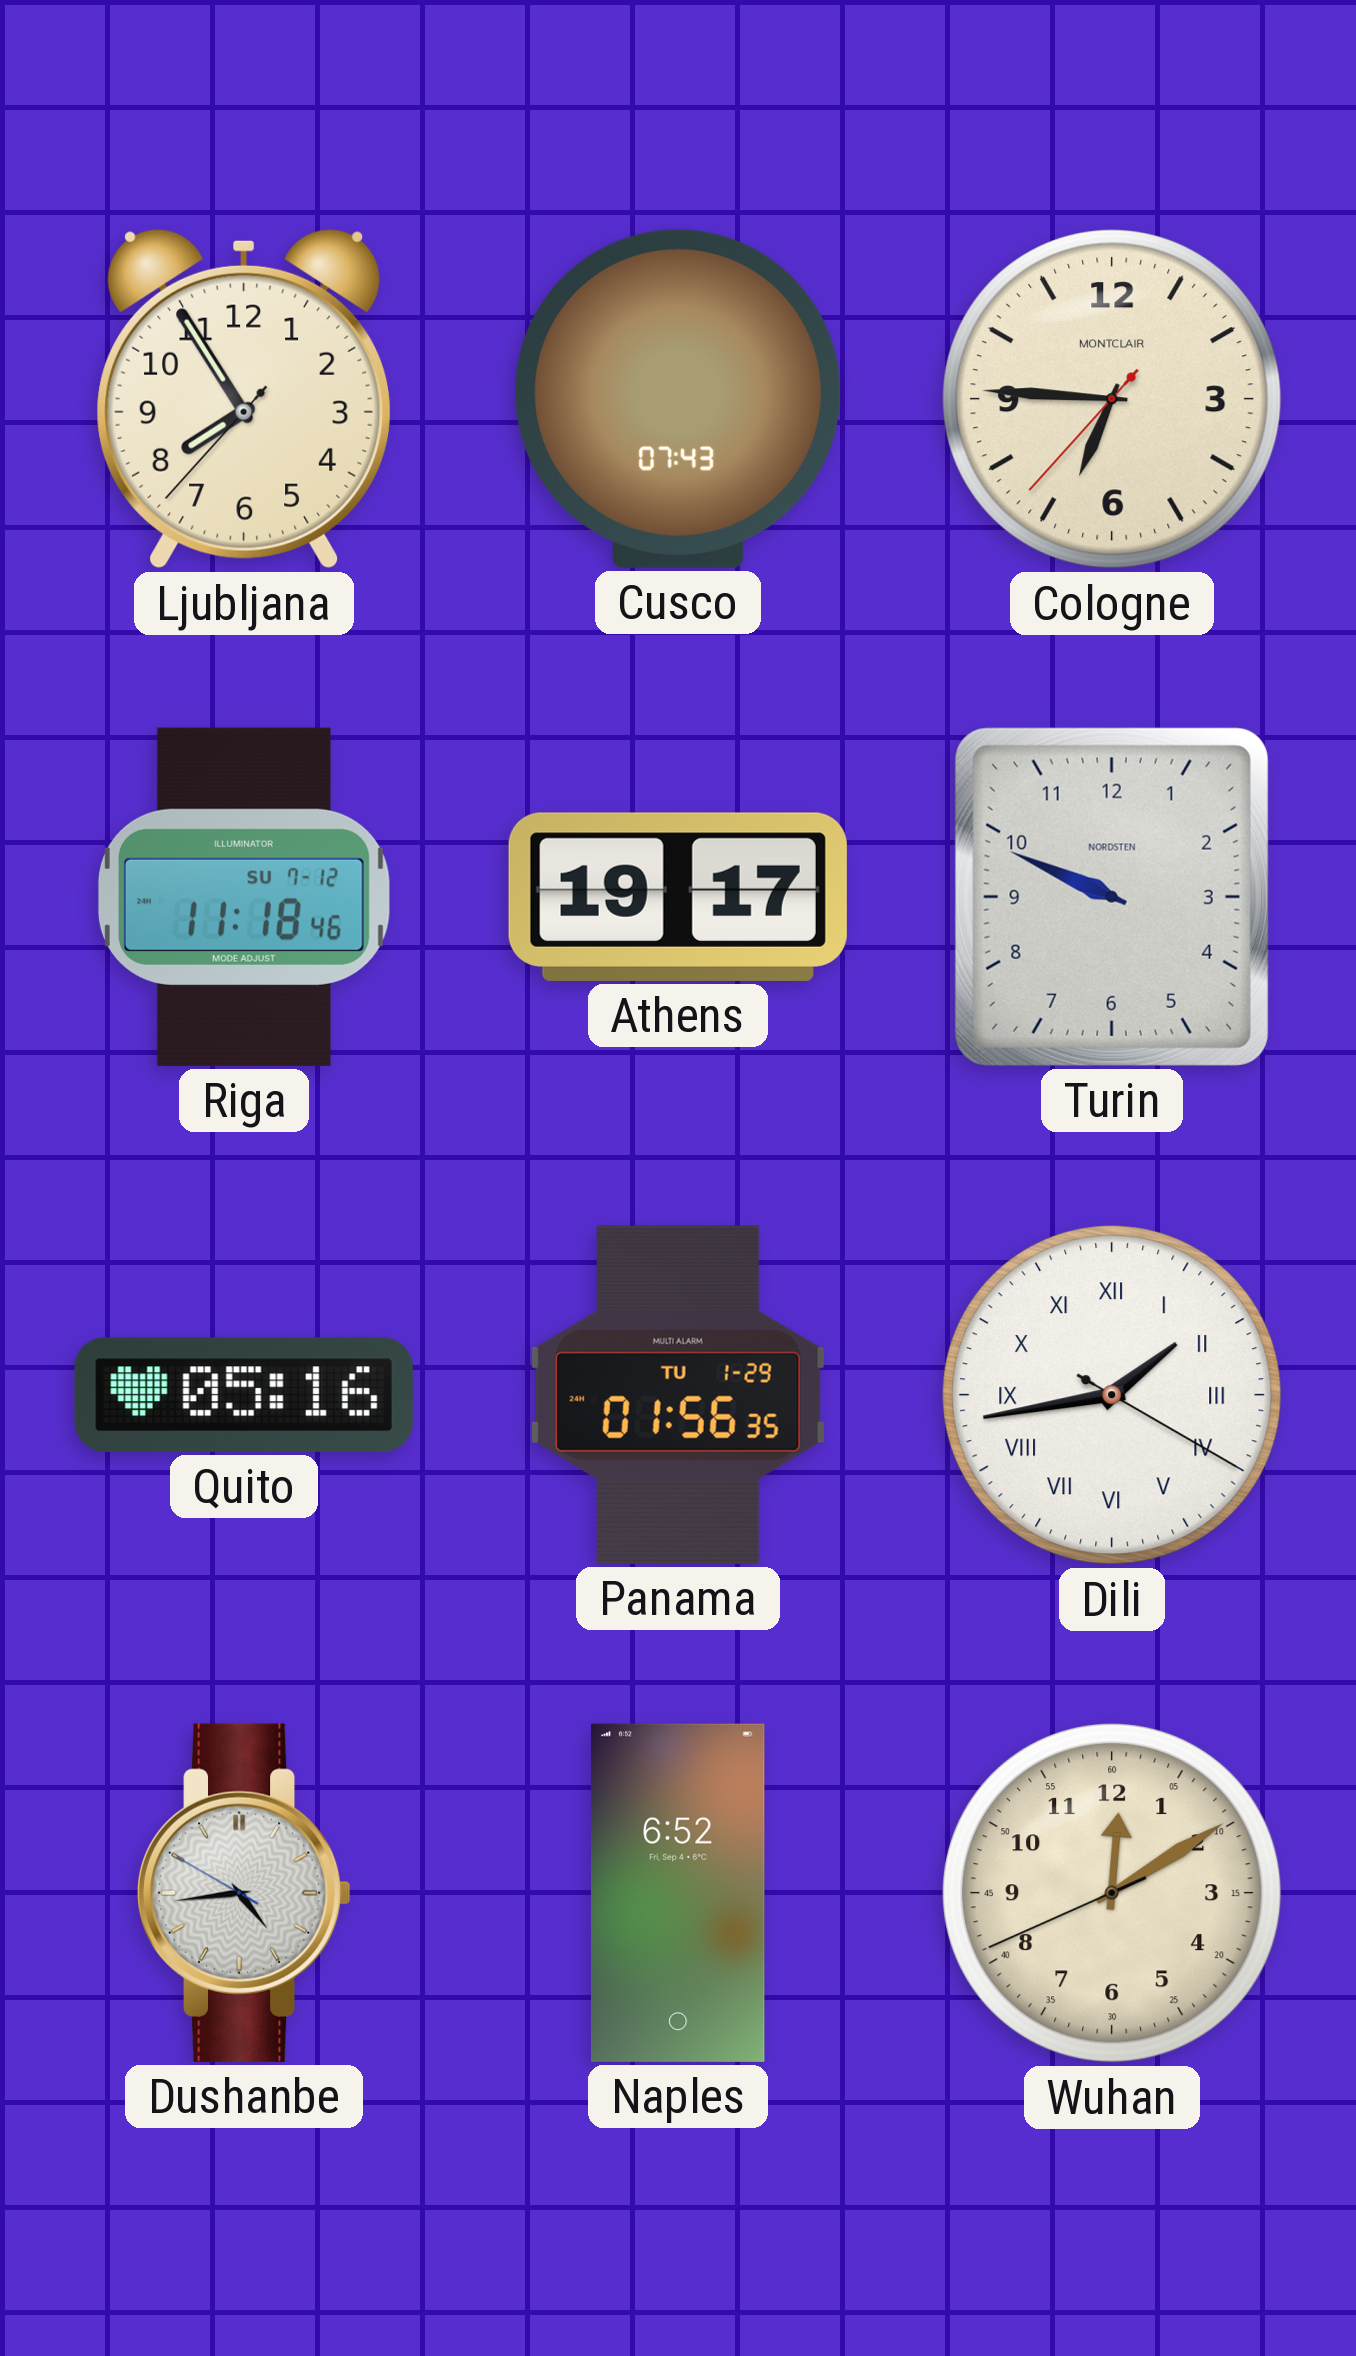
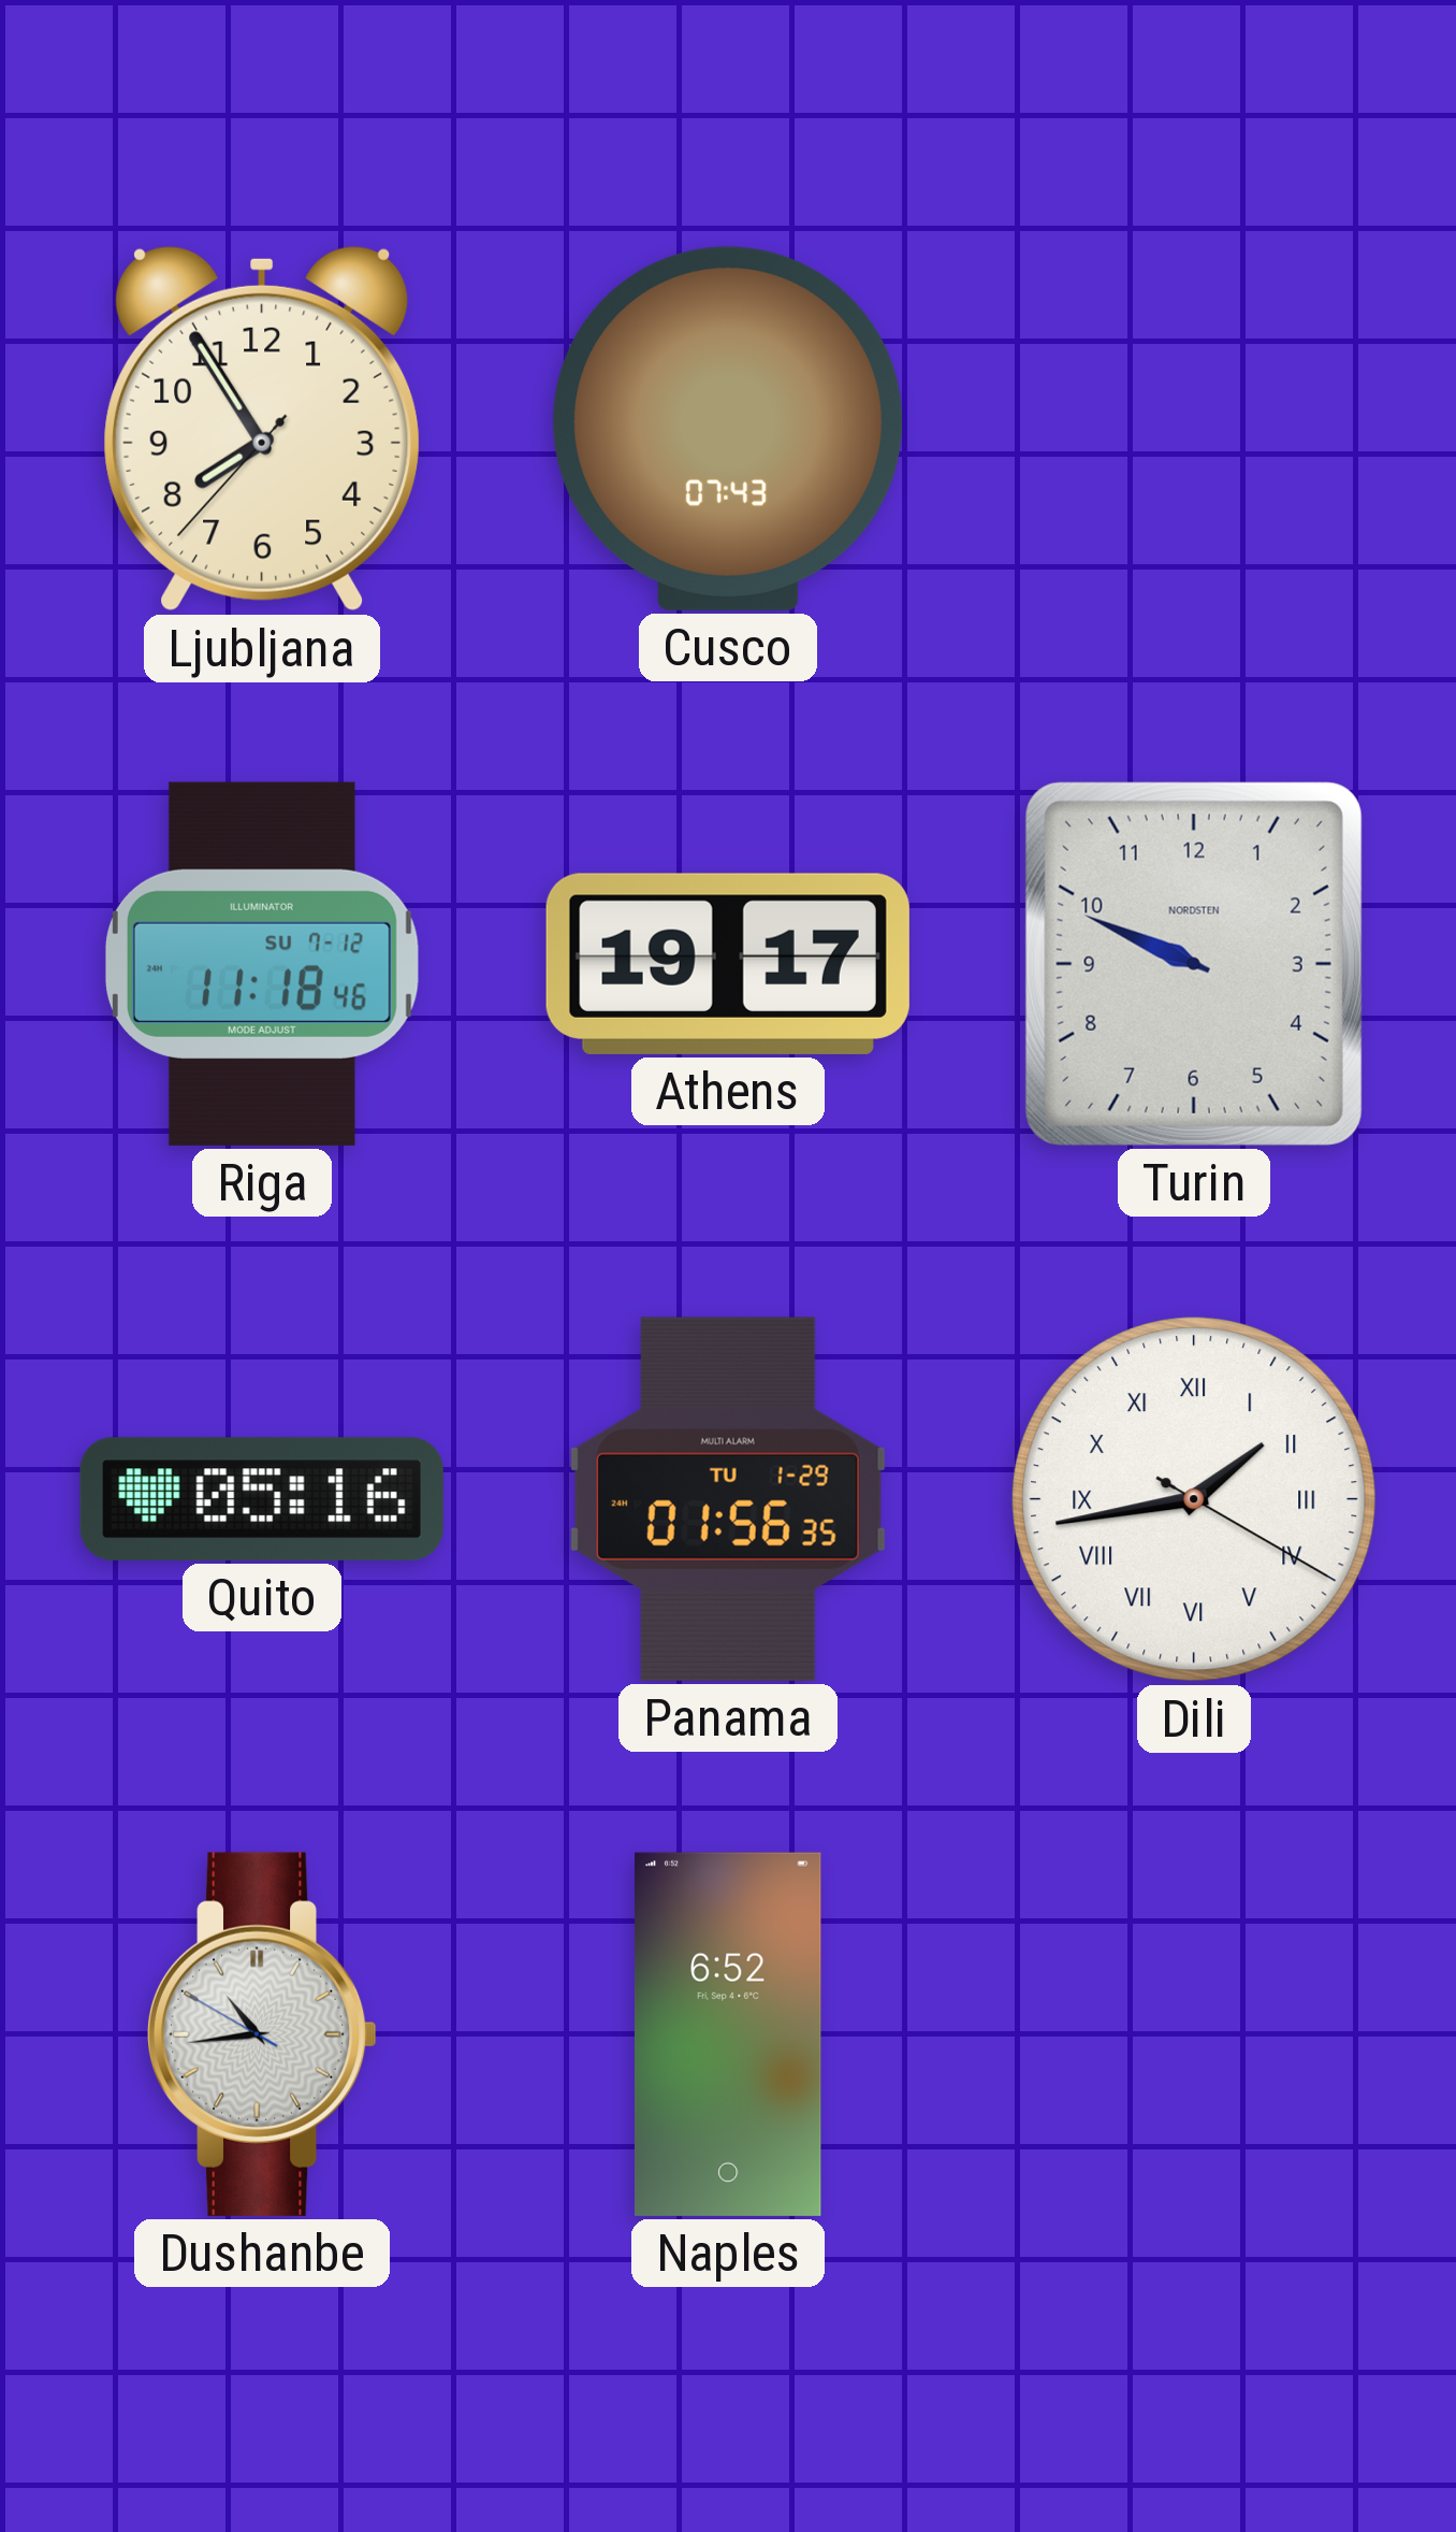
Cologne: 6:45 -> none (1113, 400)
Dushanbe: 4:43 -> 10:43 (262, 2034)
Wuhan: 12:09 -> none (1113, 1894)
